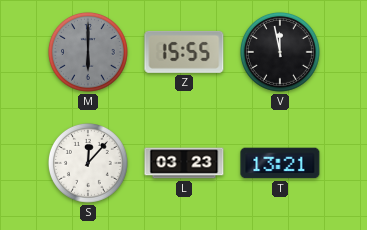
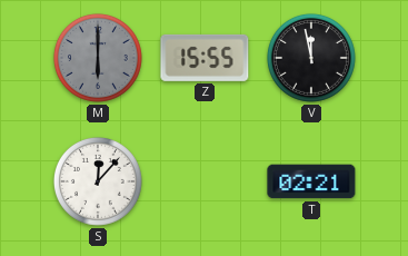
L: 03:23 -> none (184, 163)
T: 13:21 -> 02:21 (311, 181)
